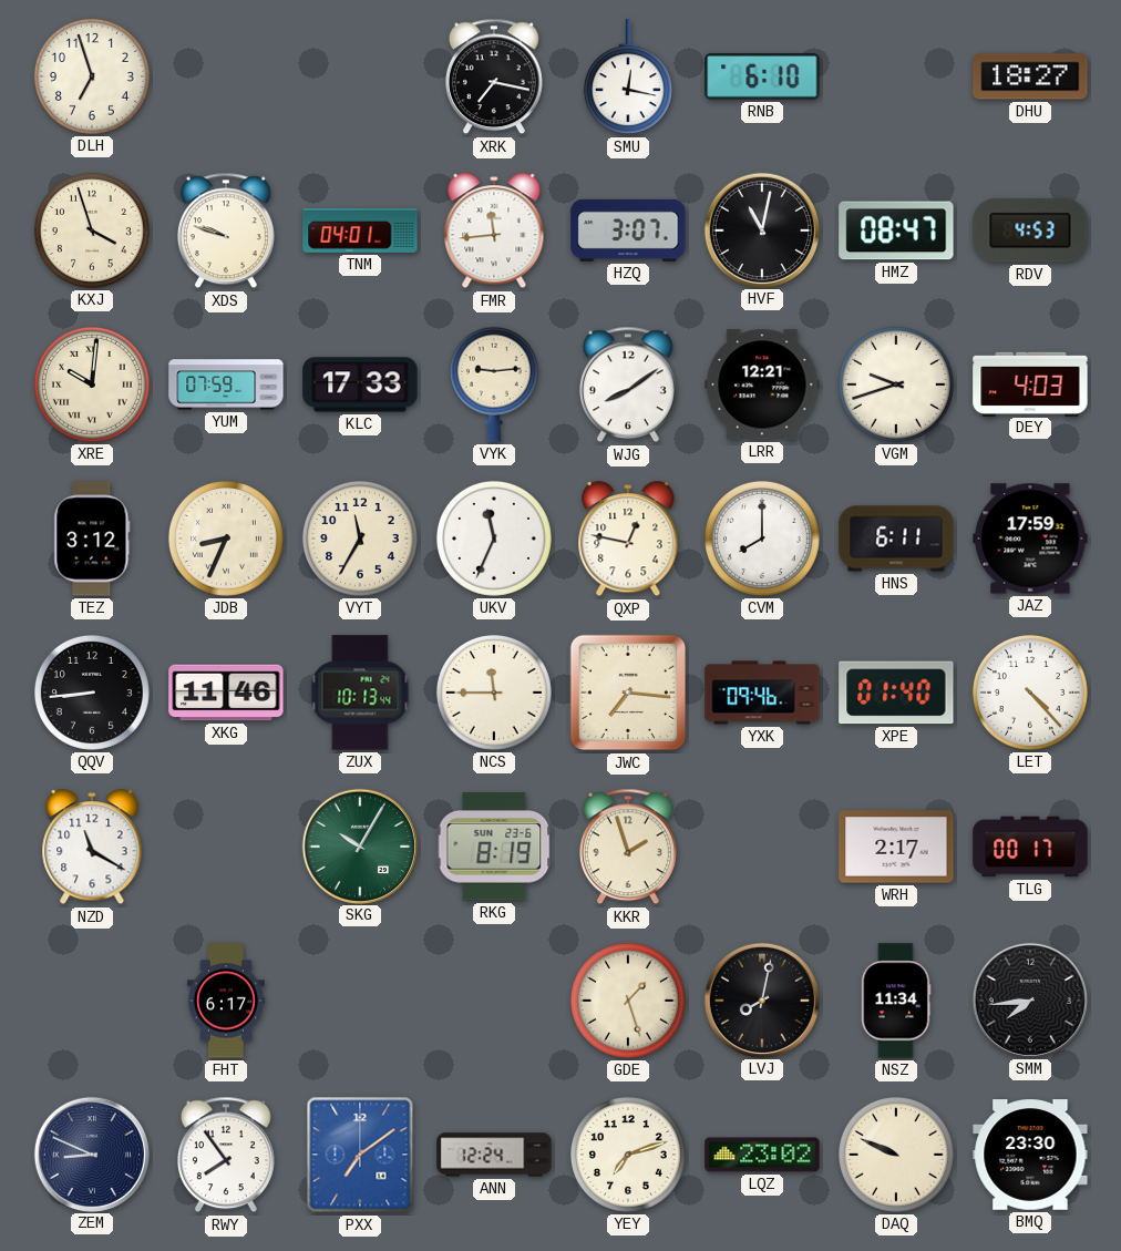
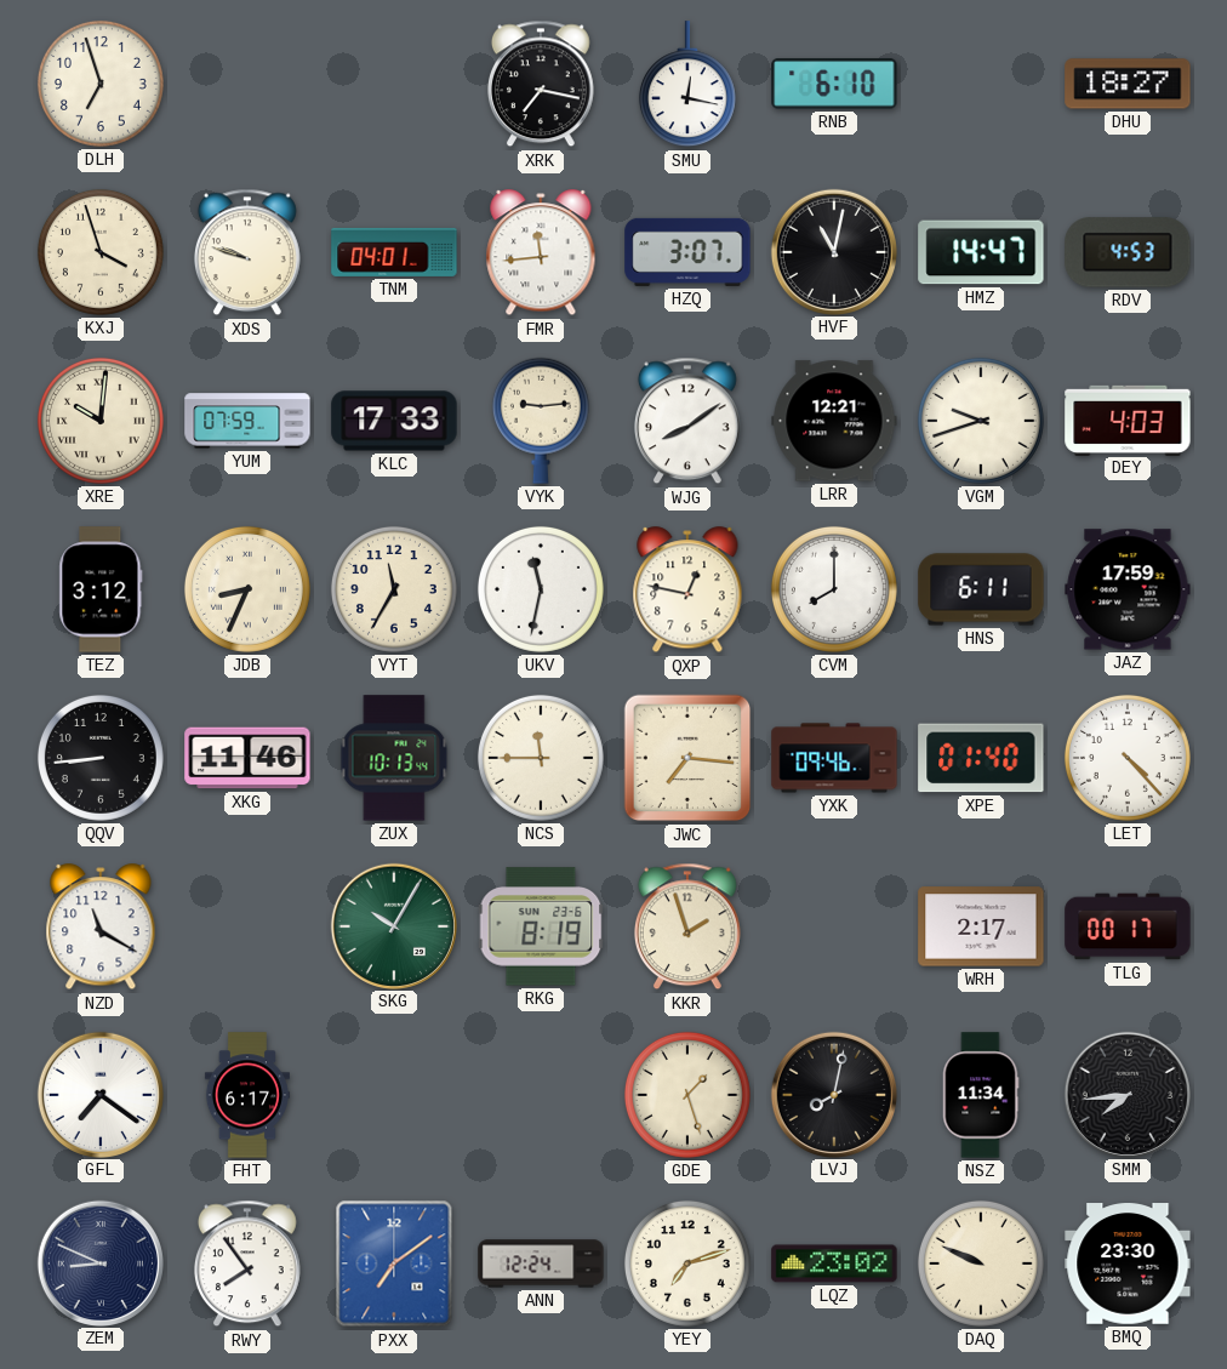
HMZ: 08:47 -> 14:47 (981, 252)
UKV: 11:34 -> 11:32 (541, 589)
GFL: none -> 7:21 (99, 1094)
